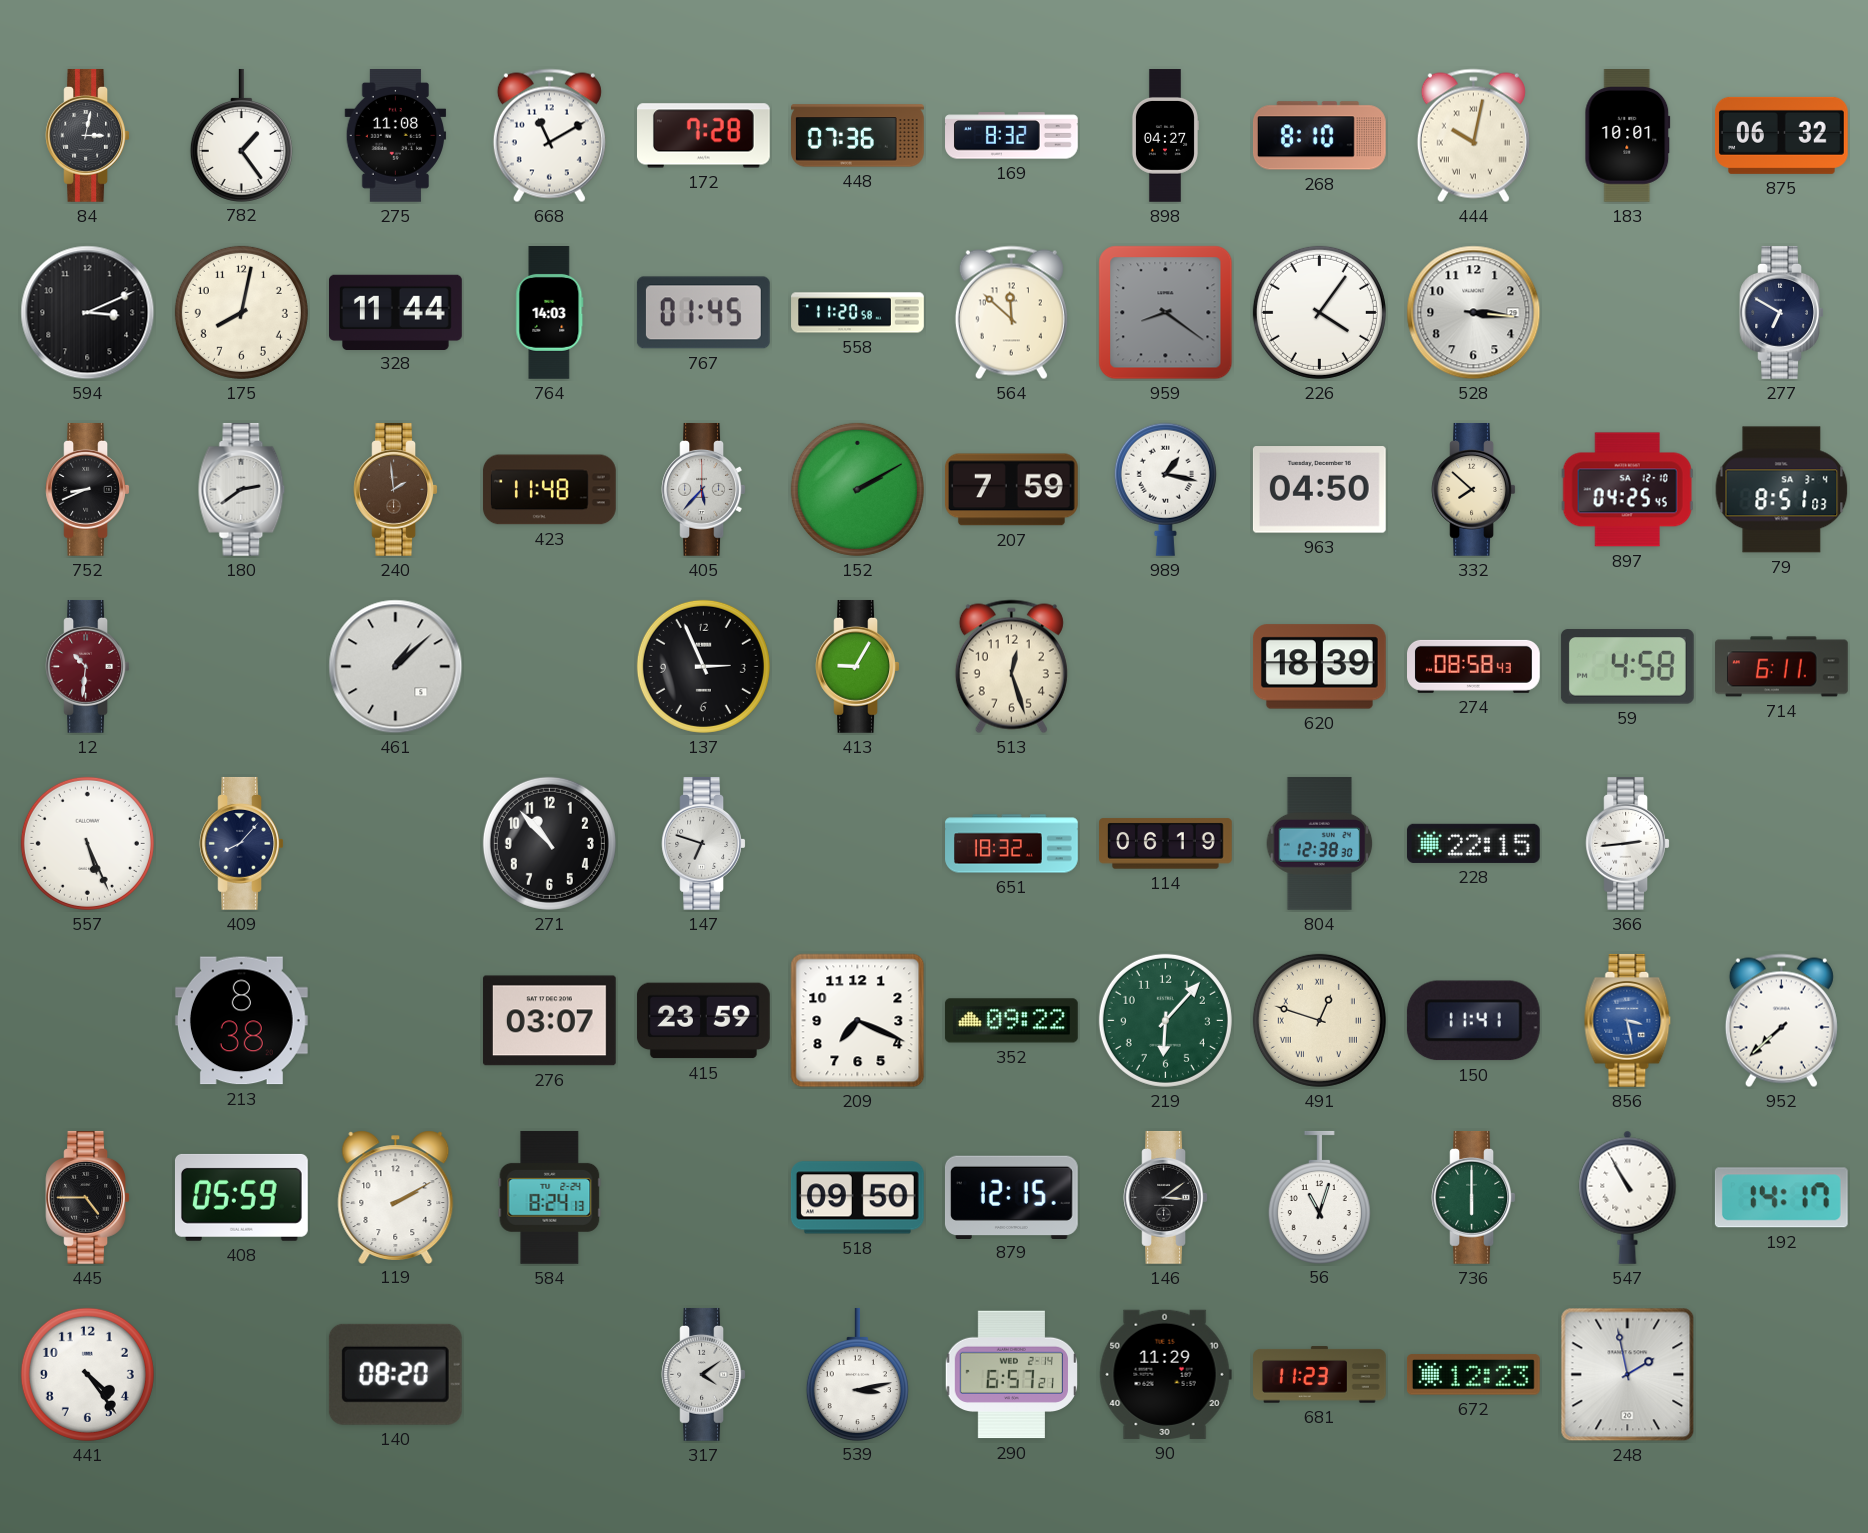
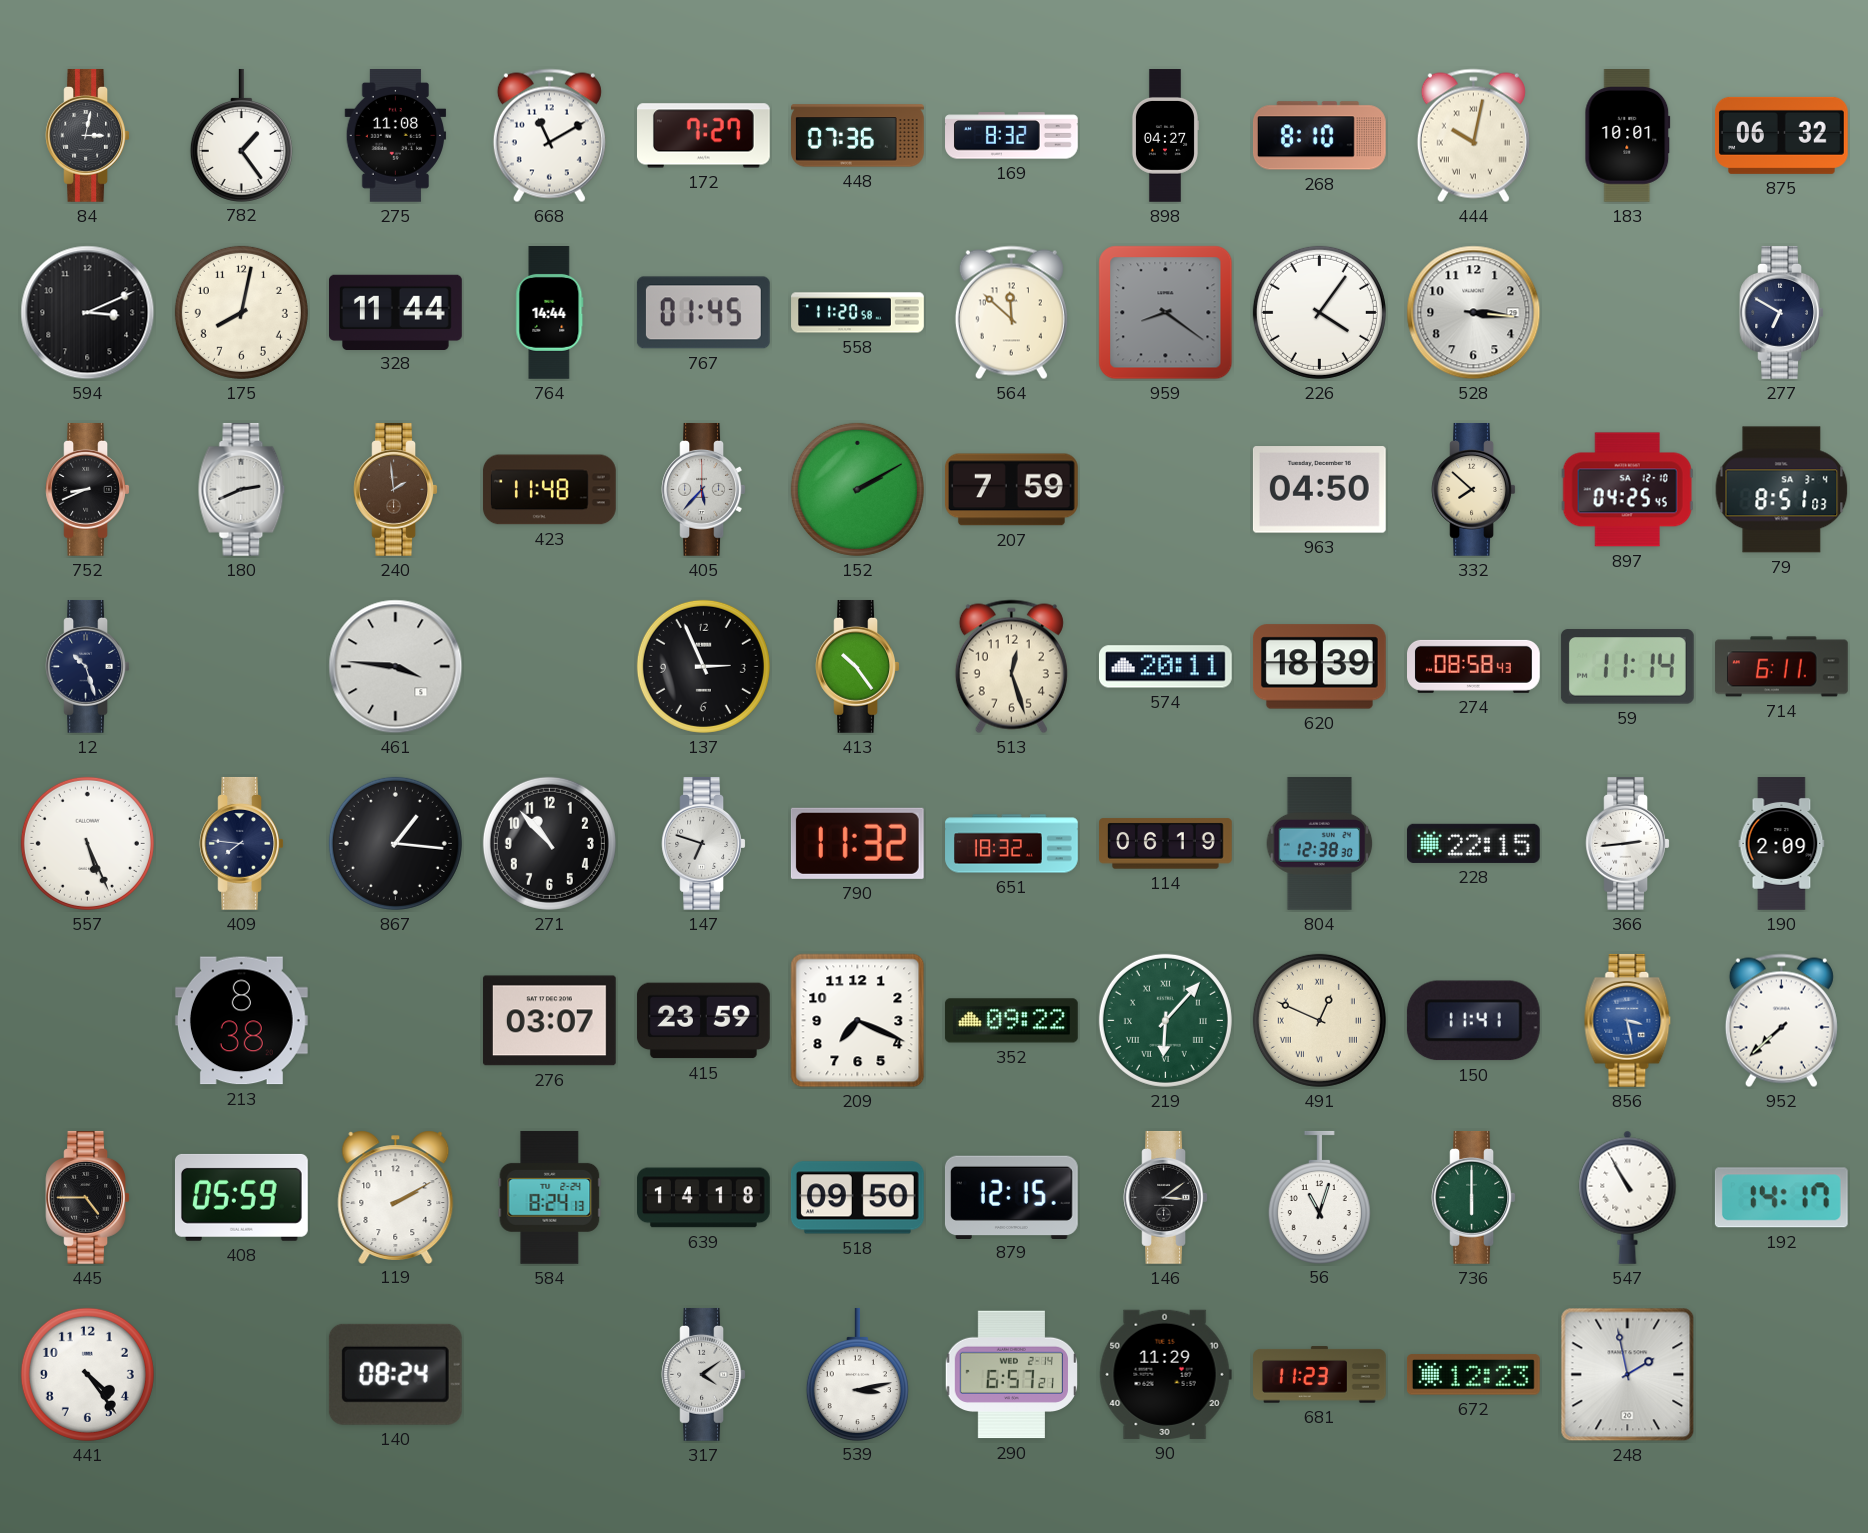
172: 7:28 -> 7:27 (704, 136)
764: 14:03 -> 14:44 (550, 313)
180: 2:39 -> 2:41 (242, 490)
989: 1:17 -> none (1165, 489)
12: 10:31 -> 10:27 (88, 667)
12 dial: burgundy -> navy (88, 667)
461: 1:08 -> 3:46 (396, 667)
413: 9:05 -> 10:24 (858, 667)
574: none -> 20:11 (1165, 667)
59: 4:58 -> 11:14 (1627, 667)
409: 8:07 -> 7:46 (242, 844)
867: none -> 1:16 (395, 843)
790: none -> 11:32 (857, 843)
190: none -> 2:09 (1782, 844)
219 numerals: Arabic -> Roman (1165, 1020)
491: 12:48 -> 12:49 (1319, 1020)
639: none -> 14:18 (704, 1198)
140: 08:20 -> 08:24 (395, 1374)
